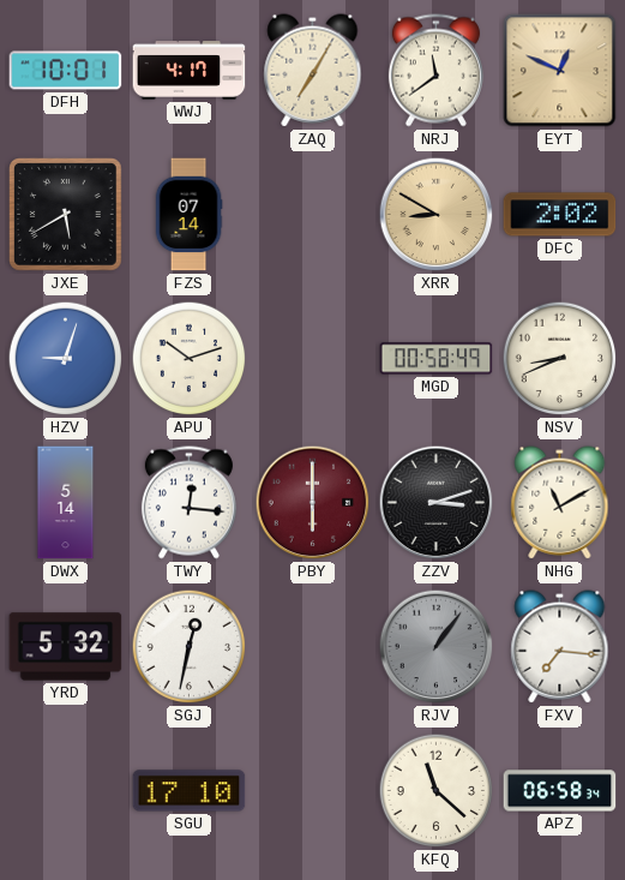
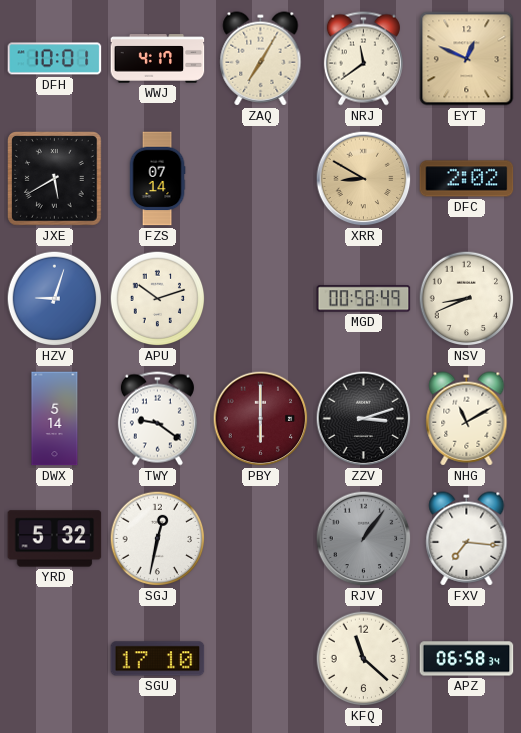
TWY: 12:16 -> 9:21 (157, 419)
